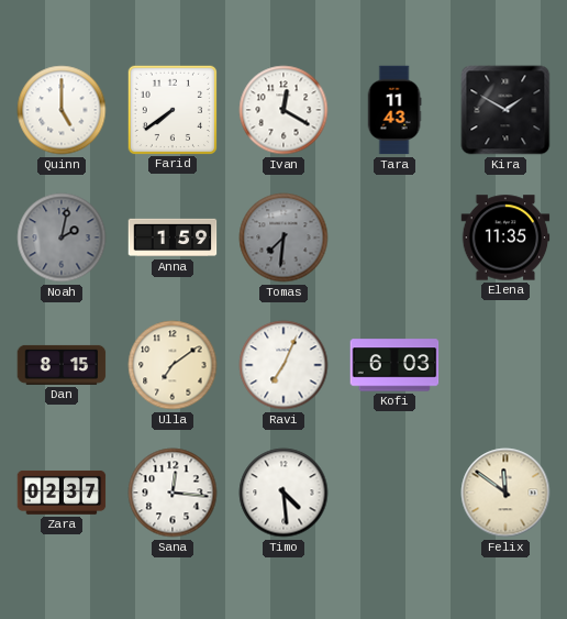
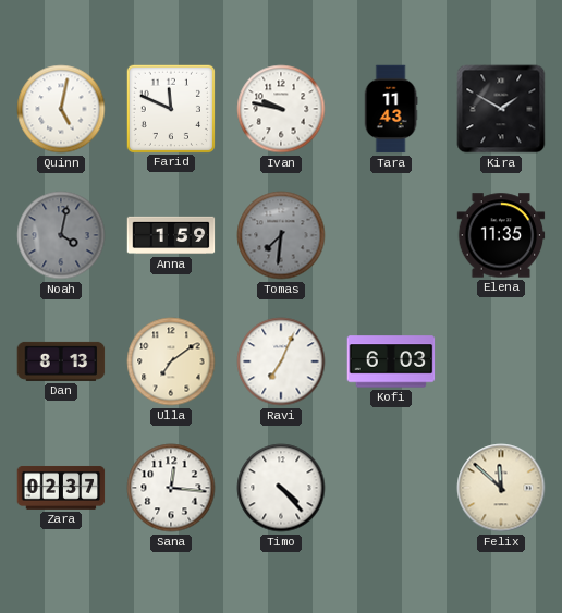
Quinn: 5:00 -> 5:02 (61, 109)
Farid: 7:39 -> 11:49 (170, 108)
Ivan: 12:20 -> 9:47 (281, 109)
Noah: 2:02 -> 4:02 (61, 235)
Dan: 8:15 -> 8:13 (61, 361)
Timo: 4:29 -> 4:23 (281, 488)
Felix: 11:51 -> 11:52 (501, 488)
